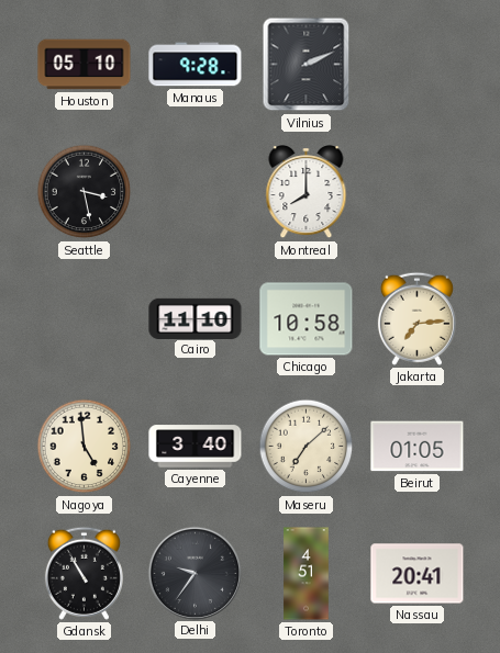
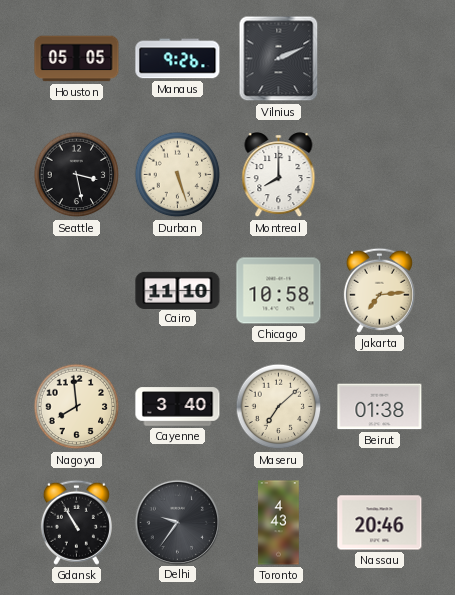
Houston: 05:10 -> 05:05 (77, 59)
Manaus: 9:28 -> 9:26 (178, 59)
Durban: none -> 5:27 (178, 175)
Nagoya: 4:59 -> 7:59 (77, 407)
Beirut: 01:05 -> 01:38 (380, 407)
Toronto: 4:51 -> 4:43 (279, 523)
Nassau: 20:41 -> 20:46 (380, 523)
